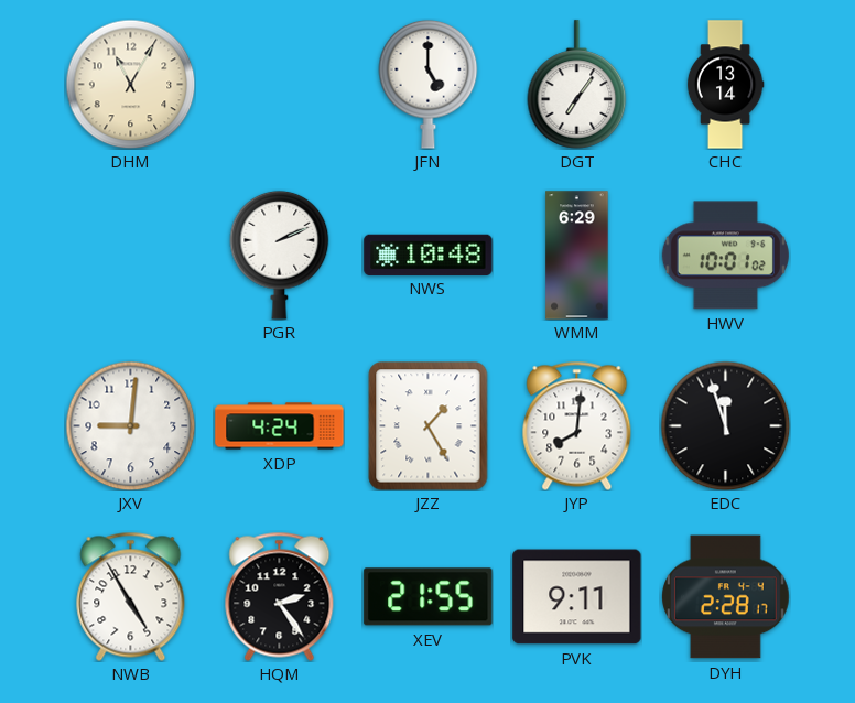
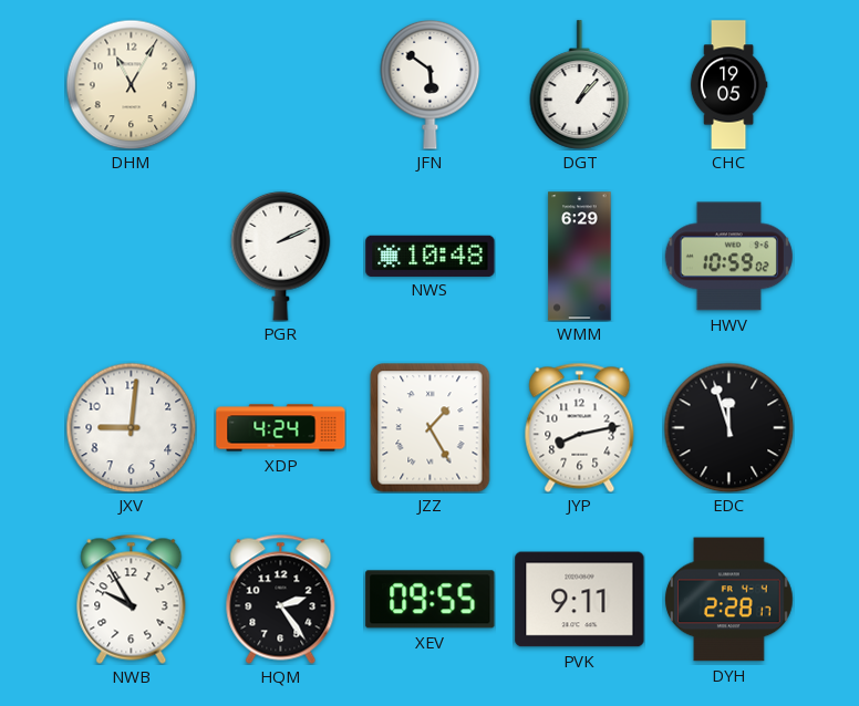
JFN: 5:00 -> 5:51 (431, 84)
DGT: 7:06 -> 1:07 (580, 85)
CHC: 13:14 -> 19:05 (728, 85)
HWV: 10:01 -> 10:59 (728, 257)
JYP: 8:01 -> 8:13 (580, 427)
NWB: 4:55 -> 9:55 (132, 599)
XEV: 21:55 -> 09:55 (431, 600)
